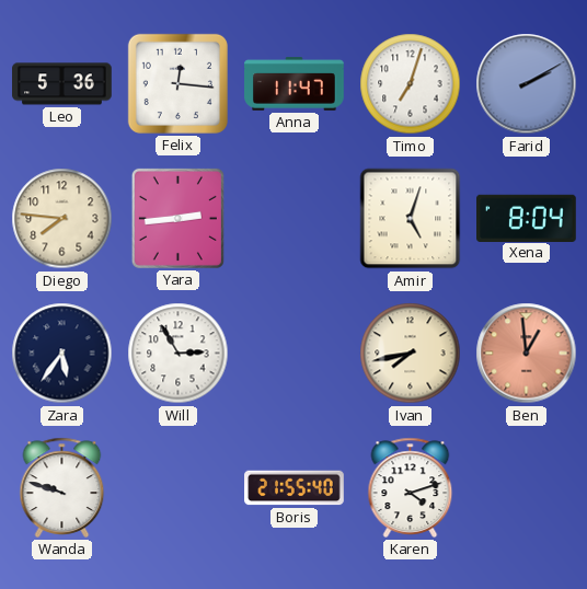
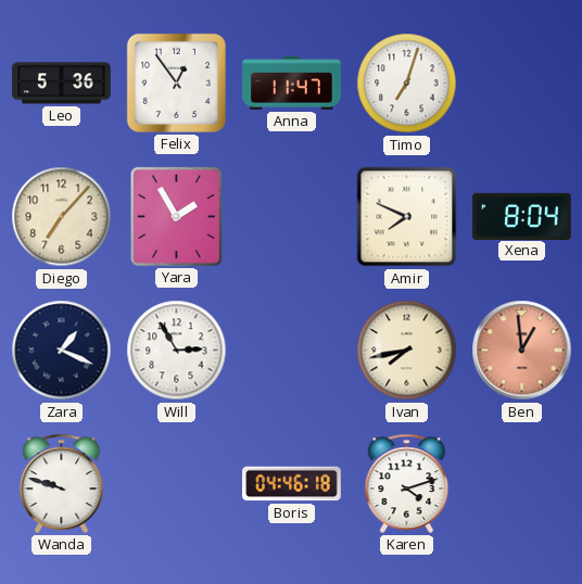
Felix: 12:16 -> 12:54 (176, 82)
Farid: 2:10 -> none (527, 84)
Diego: 7:46 -> 7:07 (62, 217)
Yara: 2:44 -> 1:55 (176, 216)
Amir: 5:03 -> 7:49 (407, 217)
Zara: 5:36 -> 1:19 (62, 351)
Boris: 21:55 -> 04:46 (292, 484)
